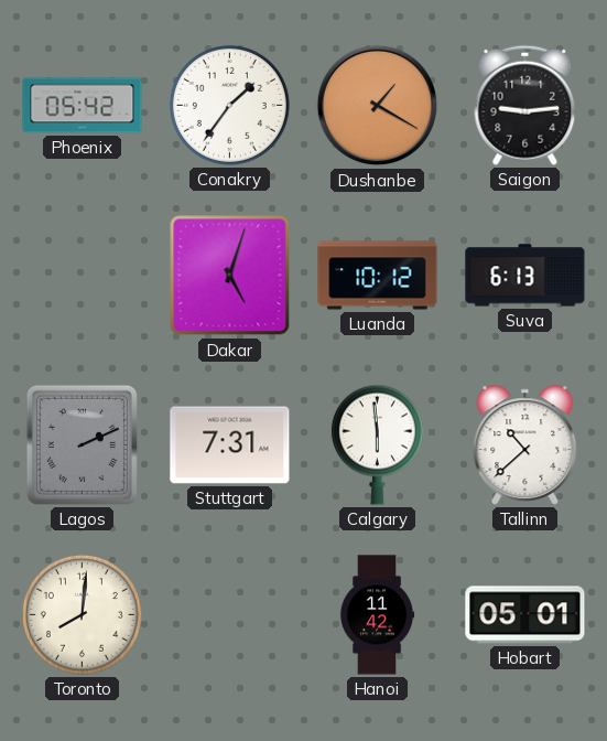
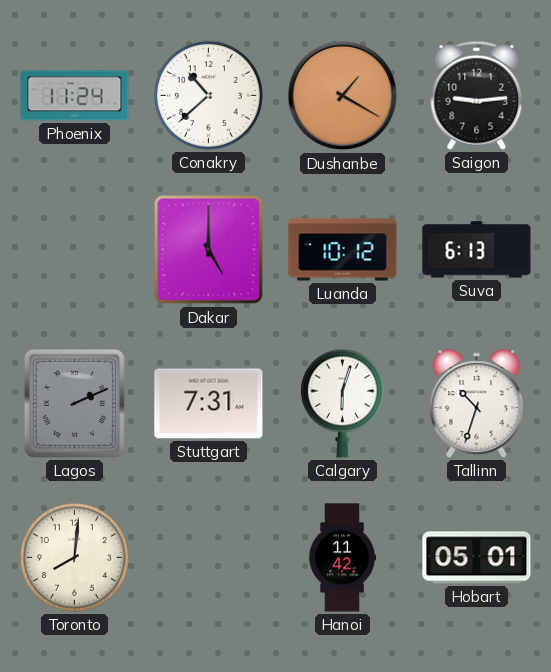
Phoenix: 05:42 -> 11:24 (75, 96)
Conakry: 1:36 -> 10:38 (208, 95)
Dakar: 5:03 -> 5:00 (209, 250)
Calgary: 5:59 -> 6:03 (342, 403)
Tallinn: 10:38 -> 10:33 (477, 404)
